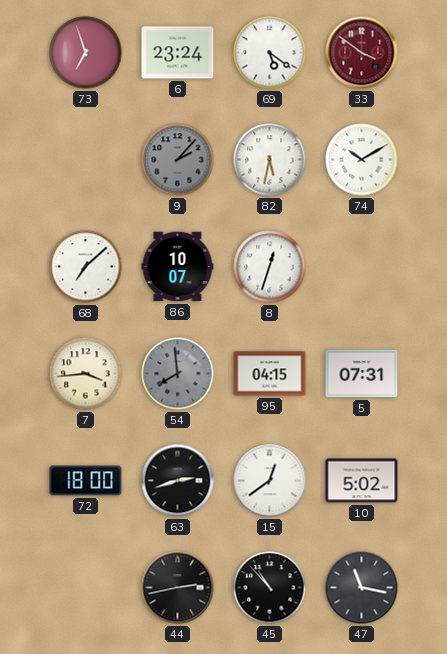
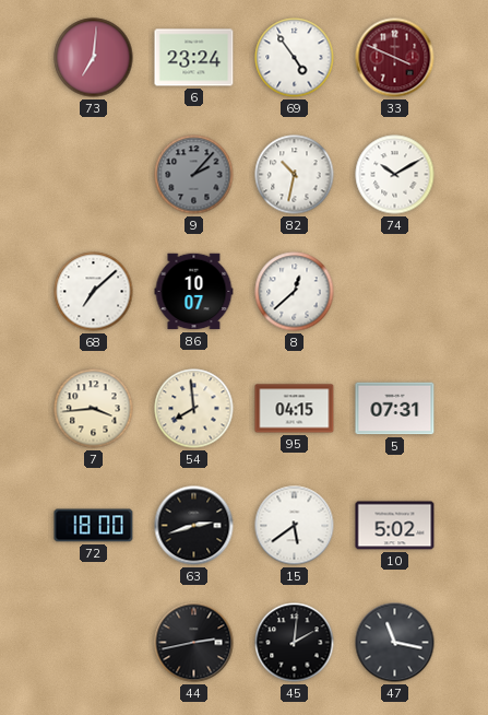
73: 6:57 -> 7:01 (94, 58)
69: 5:21 -> 4:54 (295, 58)
33: 3:51 -> 3:49 (395, 58)
82: 5:32 -> 10:32 (295, 175)
8: 12:33 -> 12:38 (295, 292)
54 dial: grey -> cream (194, 409)
15: 12:39 -> 5:39 (295, 526)
45: 10:53 -> 2:01 (295, 643)
